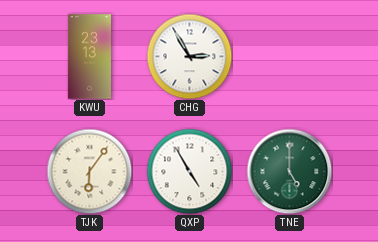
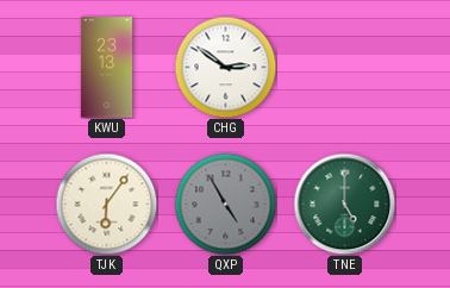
CHG: 2:55 -> 2:51 (225, 67)
QXP dial: white -> grey (225, 204)
